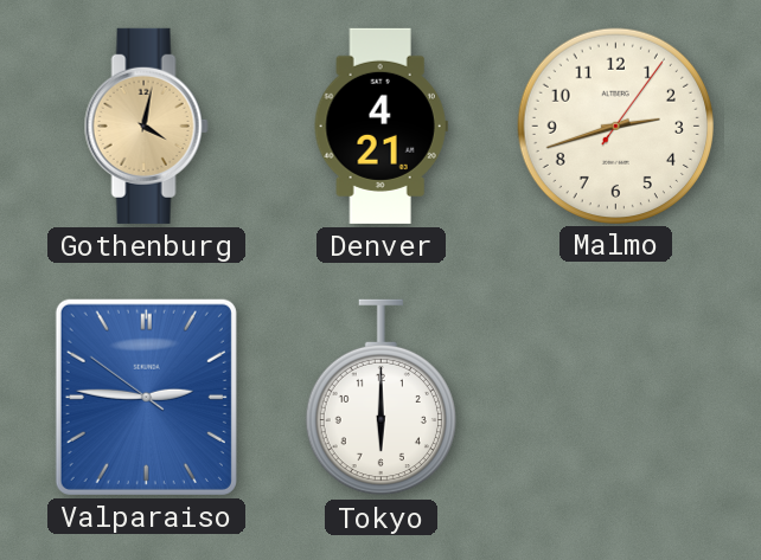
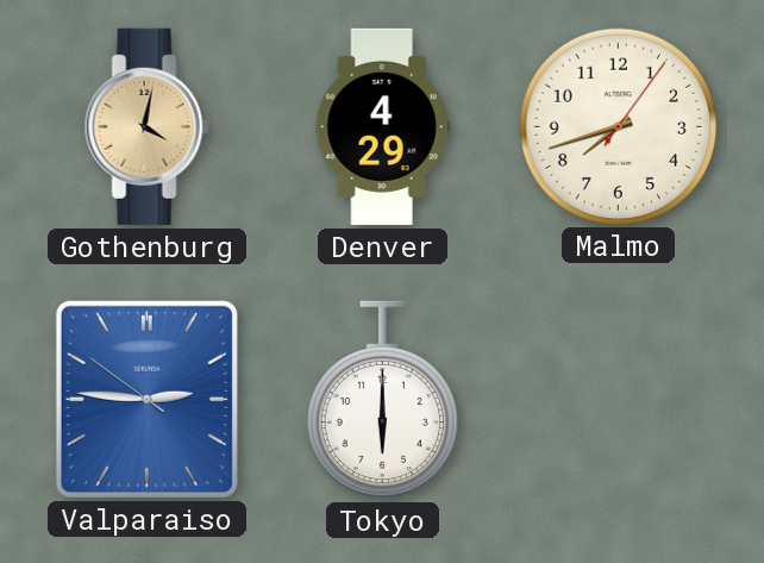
Denver: 4:21 -> 4:29 (382, 126)
Malmo: 2:42 -> 7:42 (618, 126)
